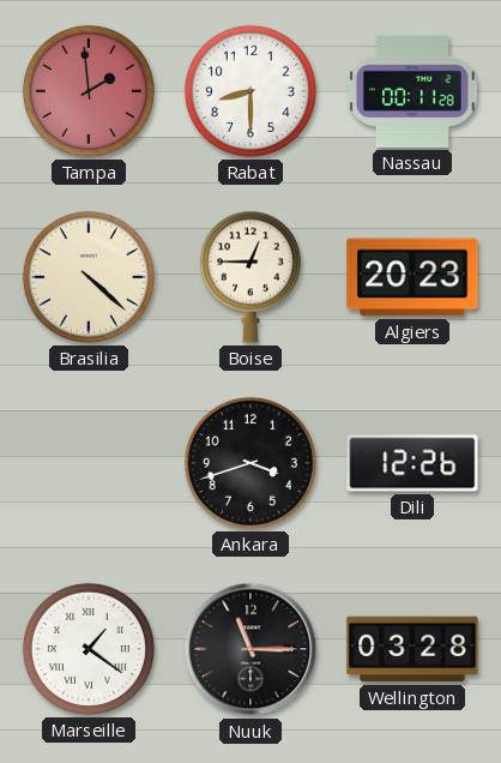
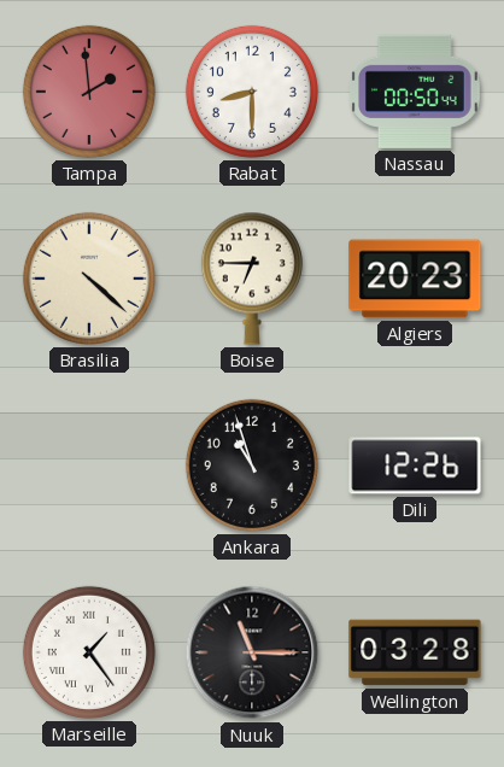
Nassau: 00:11 -> 00:50 (416, 92)
Boise: 12:45 -> 6:45 (252, 279)
Ankara: 3:42 -> 10:57 (252, 466)
Marseille: 1:21 -> 1:24 (89, 652)
